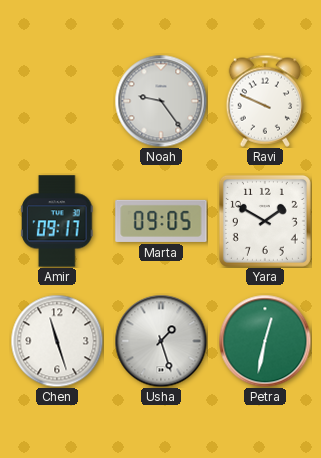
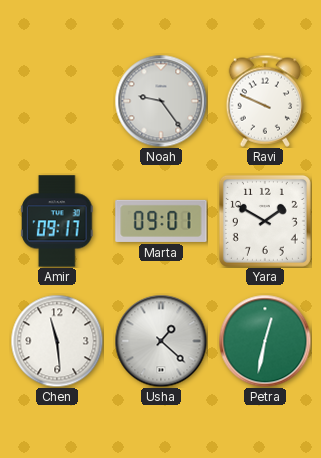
Marta: 09:05 -> 09:01 (161, 221)
Chen: 11:27 -> 11:29 (57, 341)
Usha: 1:27 -> 1:22 (161, 341)
